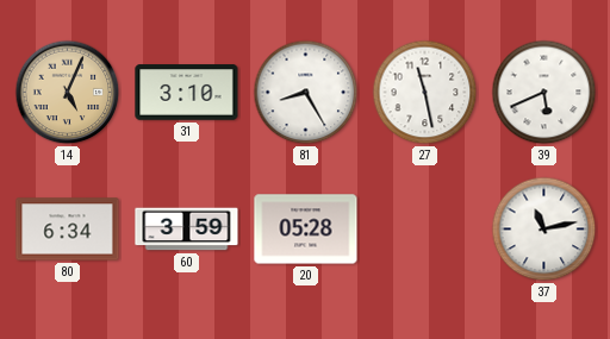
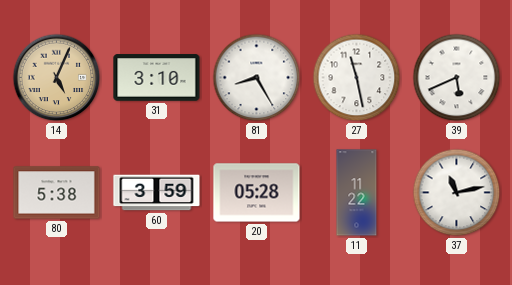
80: 6:34 -> 5:38 (57, 193)
11: none -> 11:22 (357, 193)
